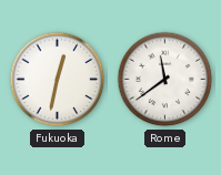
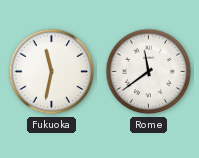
Fukuoka: 12:32 -> 11:32 (52, 72)
